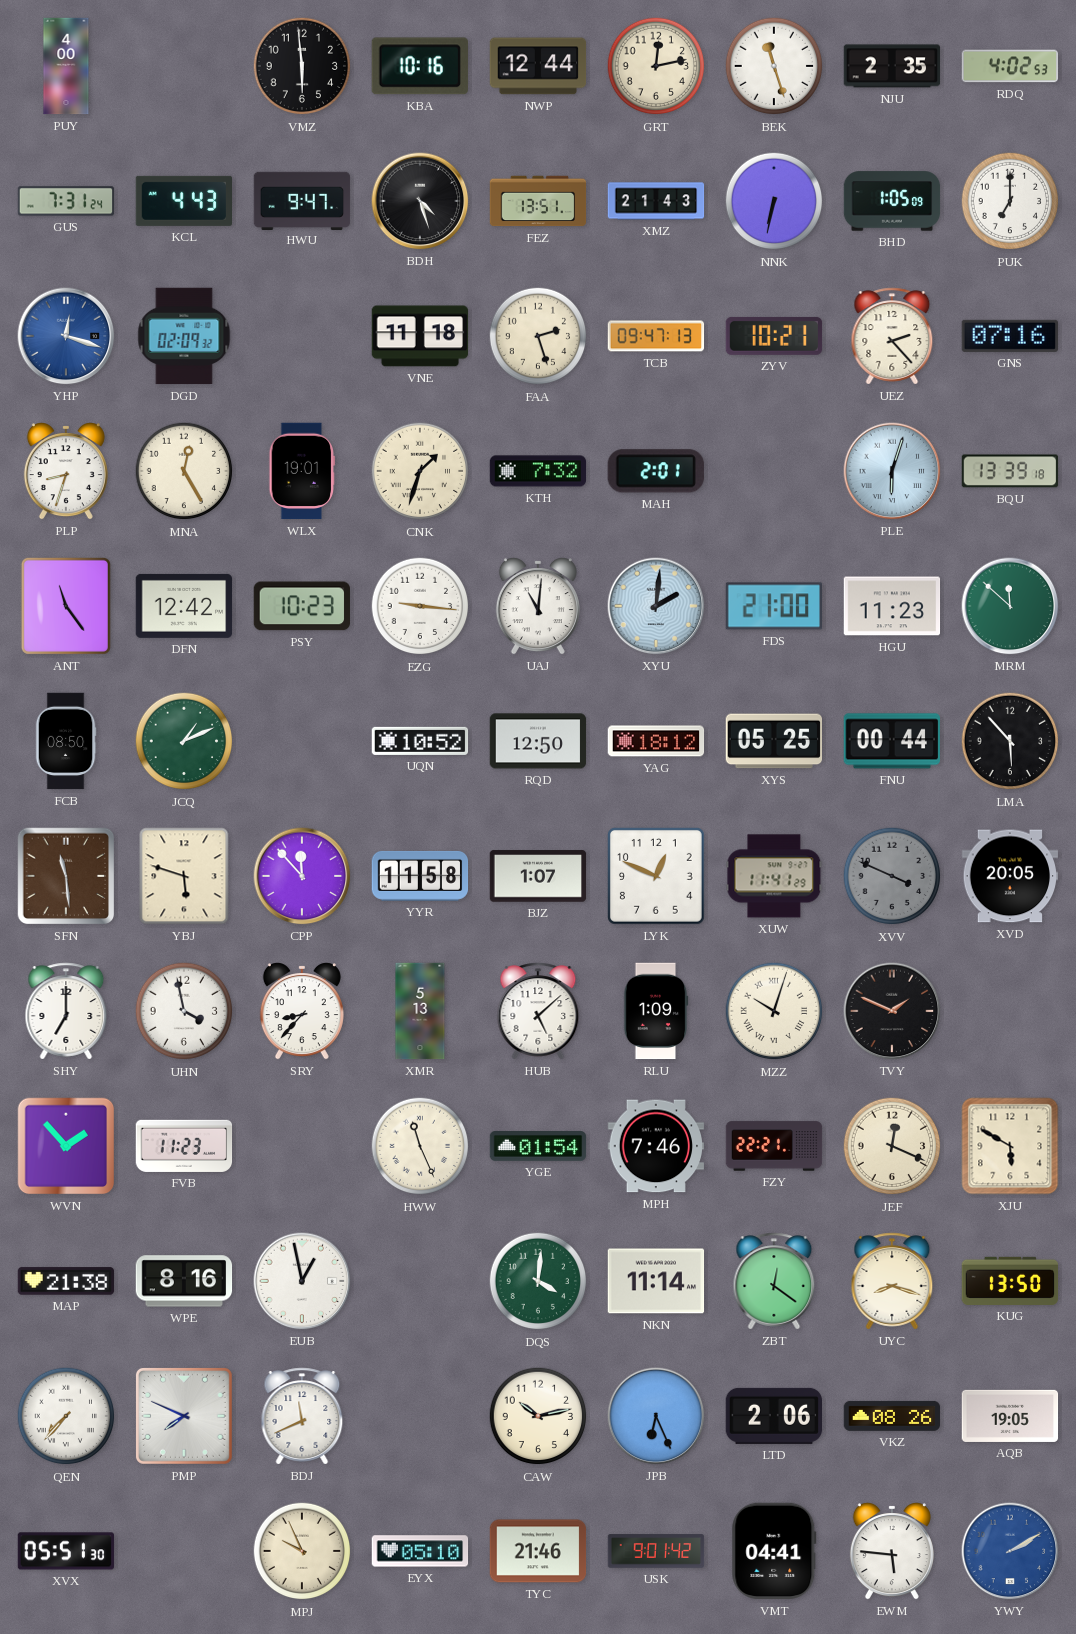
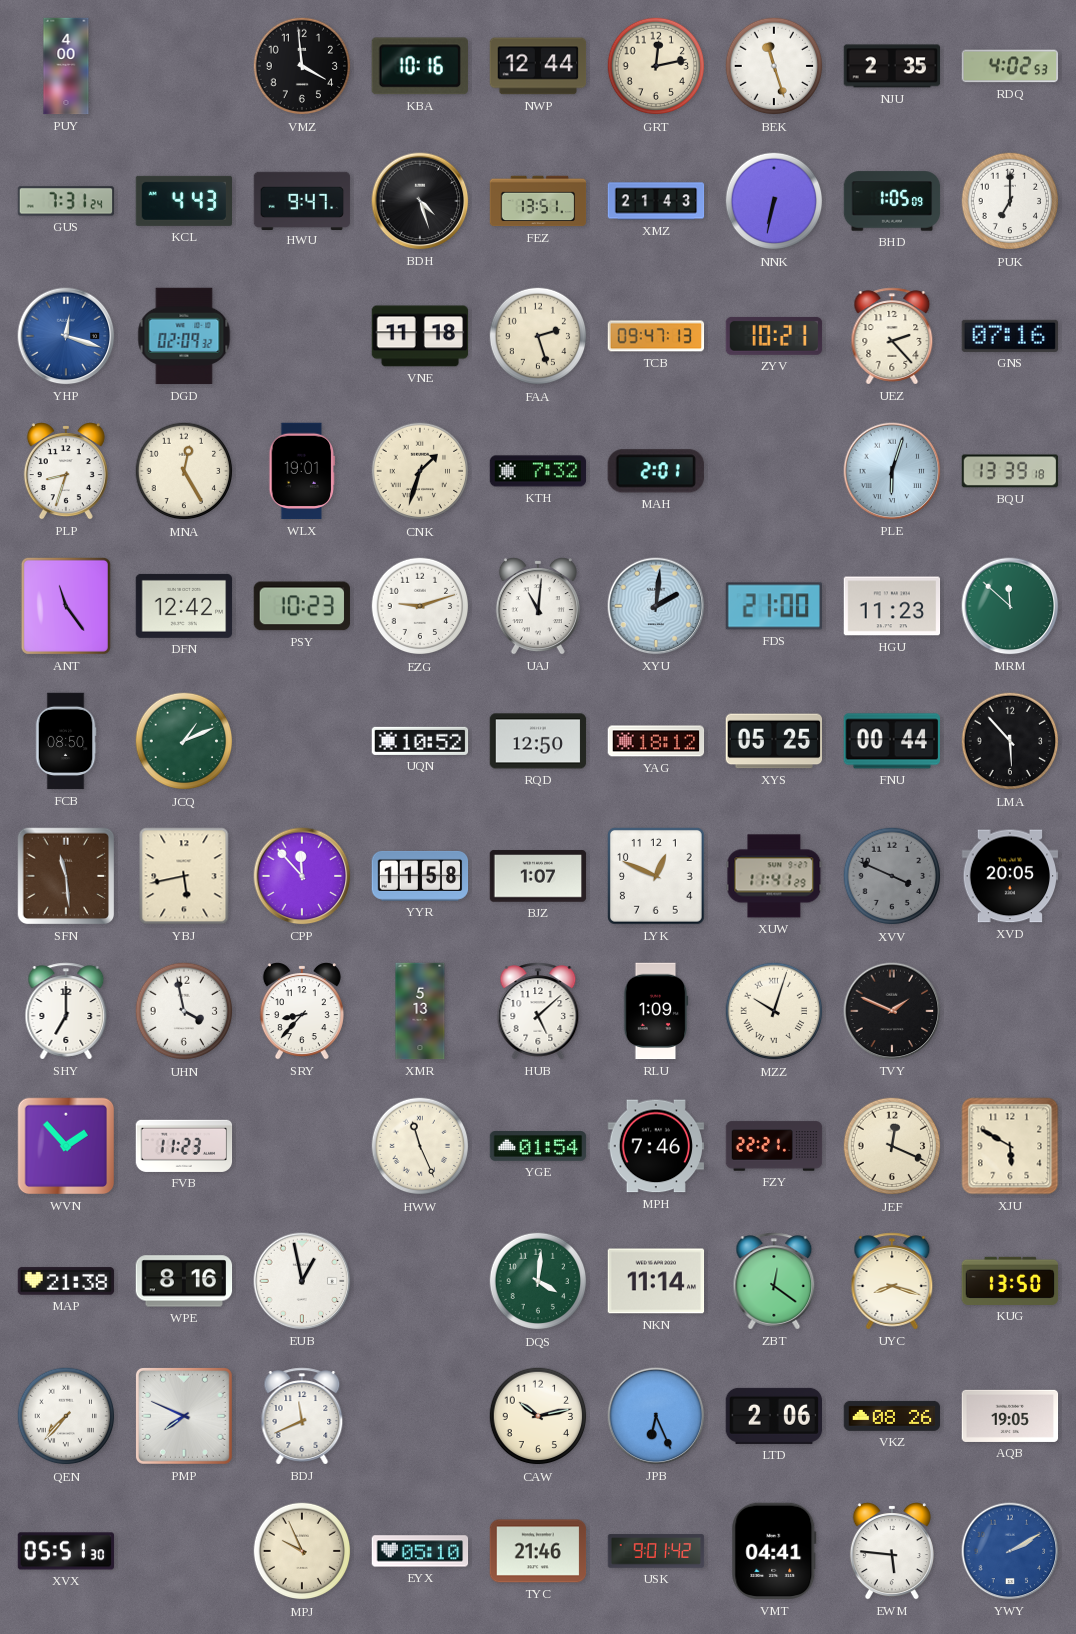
VMZ: 5:59 -> 3:59 (302, 66)
EZG: 9:16 -> 9:12 (420, 606)
YBJ: 5:48 -> 5:43 (184, 876)
